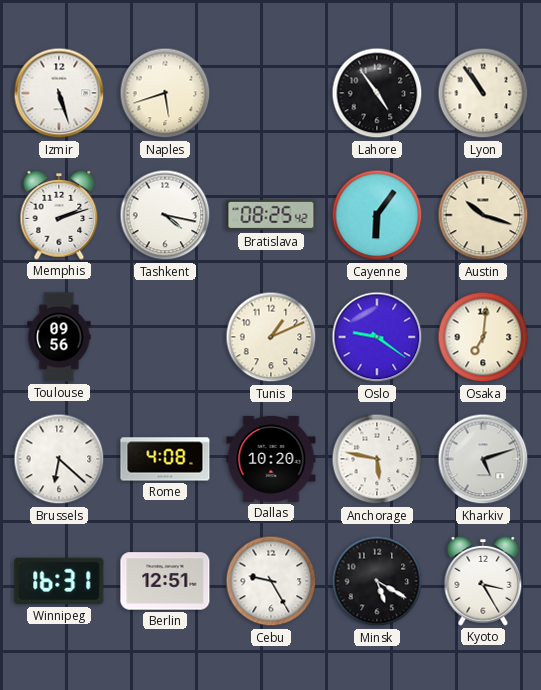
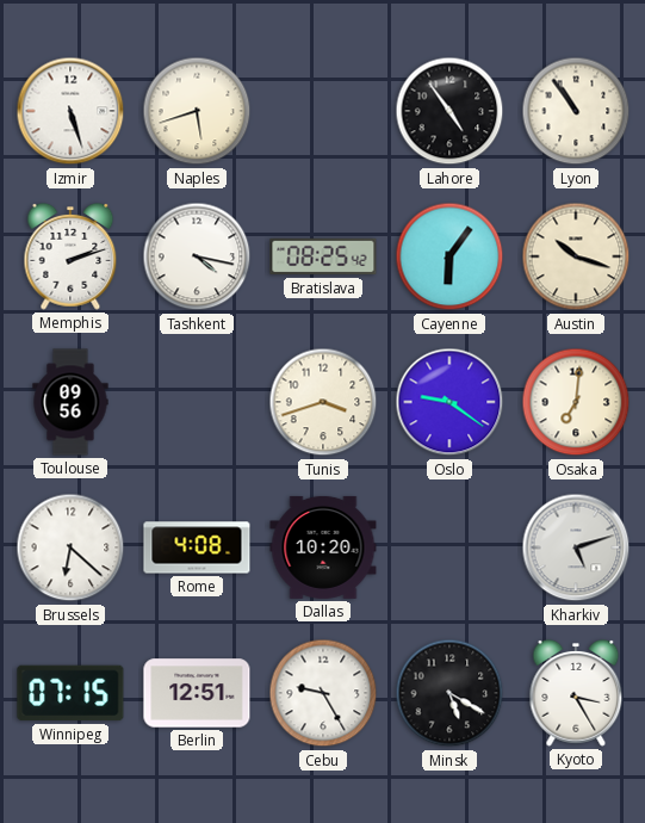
Tunis: 1:11 -> 3:42 (323, 402)
Anchorage: 5:47 -> none (377, 459)
Winnipeg: 16:31 -> 07:15 (70, 693)
